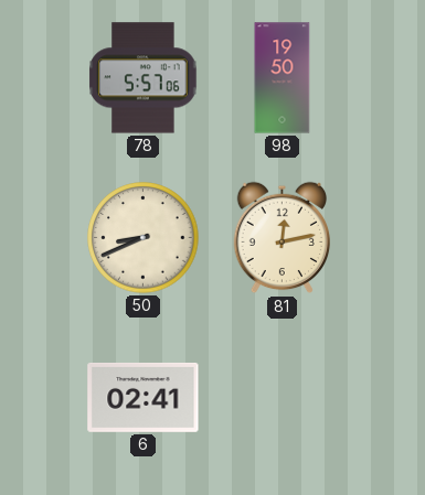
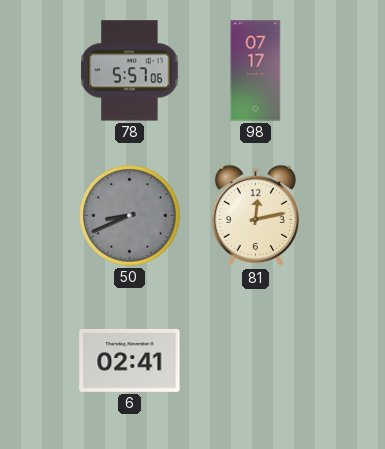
98: 19:50 -> 07:17 (256, 71)
50 dial: cream -> grey (130, 216)
